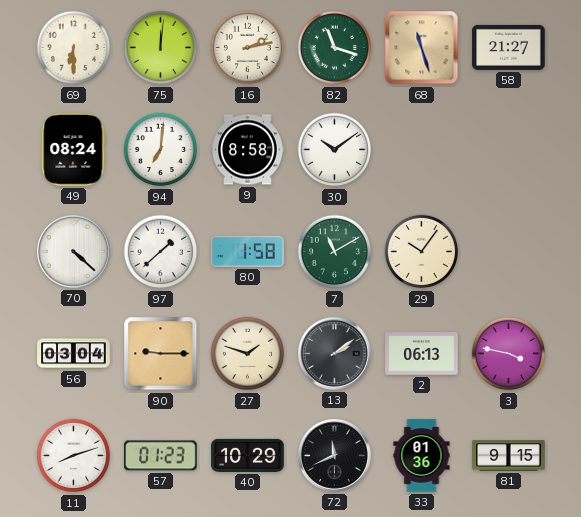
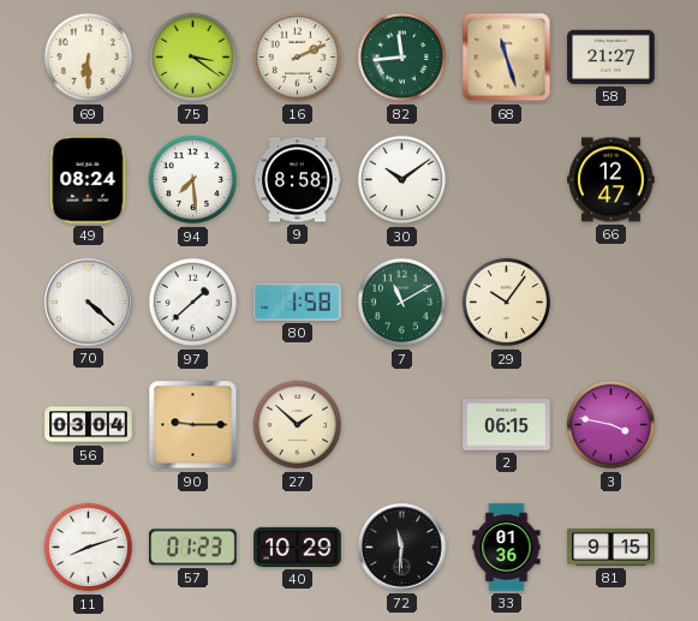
75: 12:01 -> 3:21 (193, 58)
16: 2:13 -> 2:11 (298, 58)
82: 11:18 -> 11:44 (402, 58)
94: 7:01 -> 7:29 (193, 180)
66: none -> 12:47 (612, 180)
27: 1:48 -> 1:52 (298, 425)
13: 2:09 -> none (335, 354)
2: 06:13 -> 06:15 (507, 425)
72: 11:41 -> 11:31 (402, 548)
